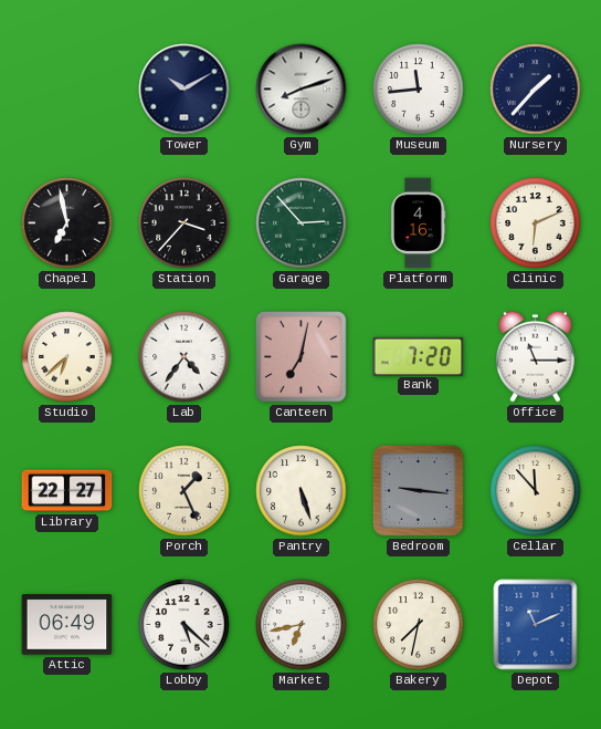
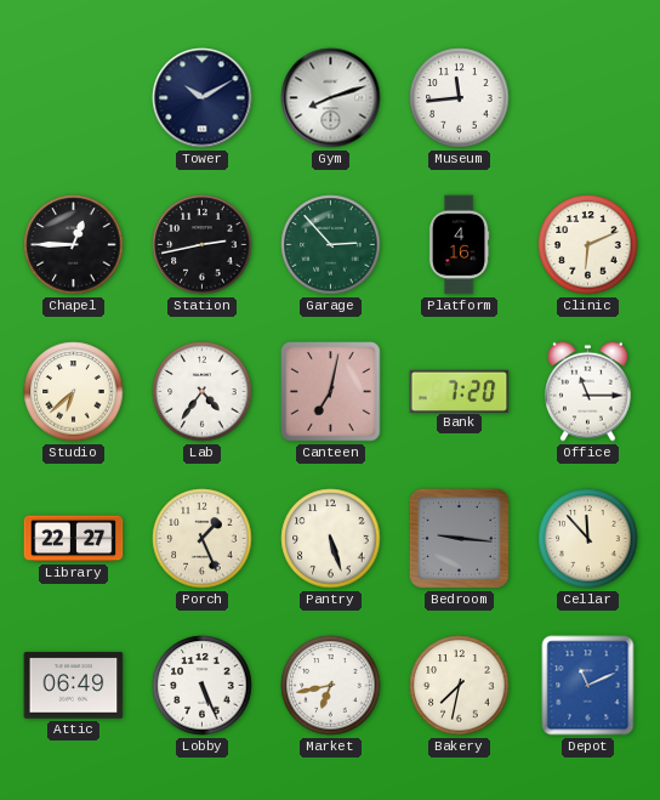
Nursery: 1:37 -> none (536, 90)
Chapel: 6:58 -> 12:45 (74, 245)
Station: 3:37 -> 2:43 (203, 245)
Lobby: 5:22 -> 5:26 (203, 686)
